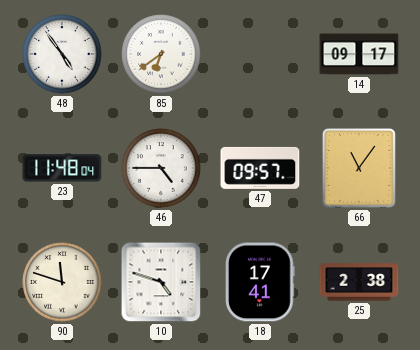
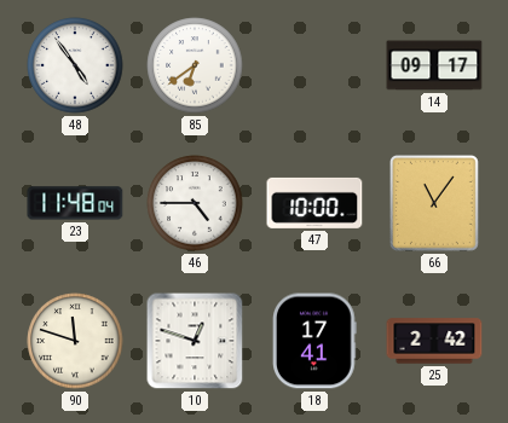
47: 09:57 -> 10:00 (314, 203)
10: 4:48 -> 12:48 (195, 341)
25: 2:38 -> 2:42 (434, 341)
